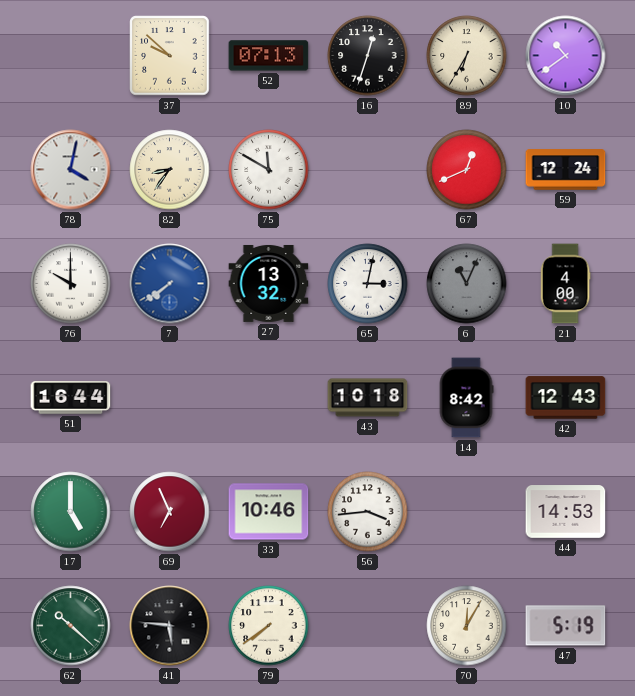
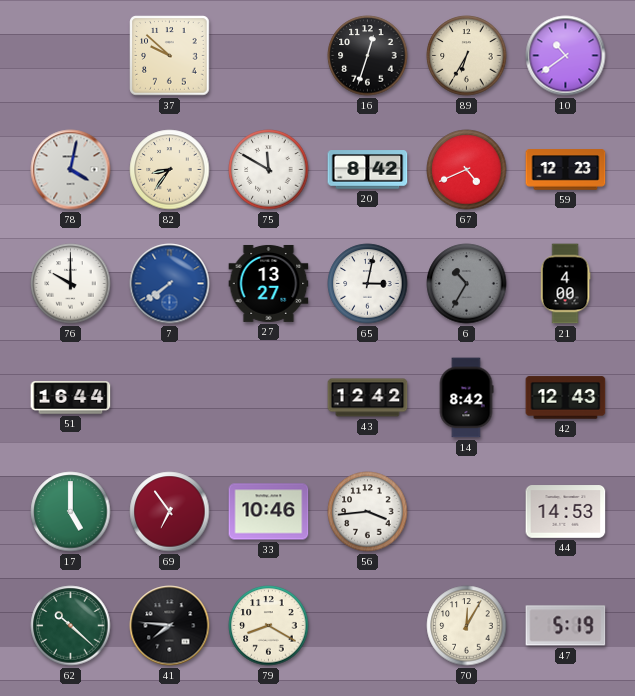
52: 07:13 -> none (269, 56)
20: none -> 8:42 (368, 170)
67: 12:41 -> 4:41 (467, 170)
59: 12:24 -> 12:23 (566, 170)
27: 13:32 -> 13:27 (269, 283)
6: 11:04 -> 10:35 (467, 284)
43: 10:18 -> 12:42 (368, 398)
69: 6:56 -> 6:54 (170, 512)
41: 5:46 -> 7:46 (170, 626)
79: 7:39 -> 8:20 (269, 626)
